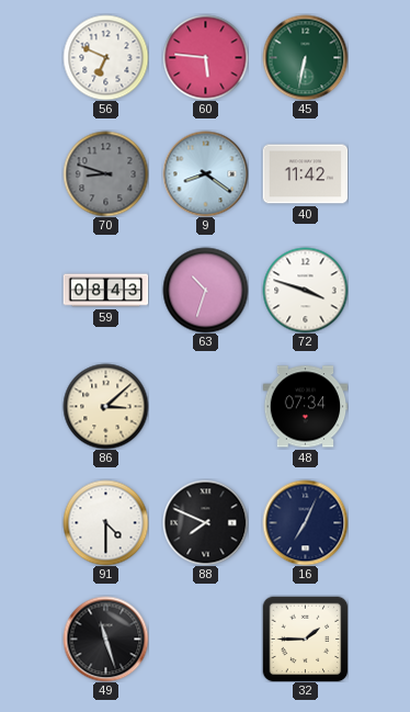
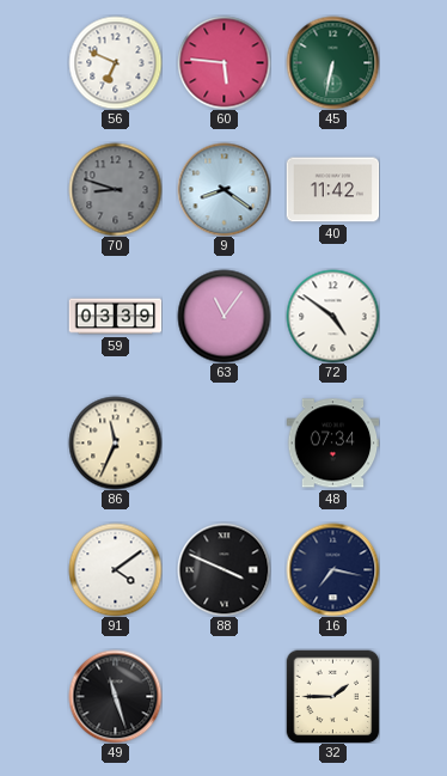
59: 08:43 -> 03:39 (115, 317)
63: 10:33 -> 11:06 (223, 316)
72: 3:48 -> 4:51 (332, 316)
86: 3:08 -> 11:34 (115, 442)
91: 4:30 -> 4:09 (115, 569)
88: 7:49 -> 3:49 (223, 569)
16: 7:04 -> 7:17 (332, 569)
